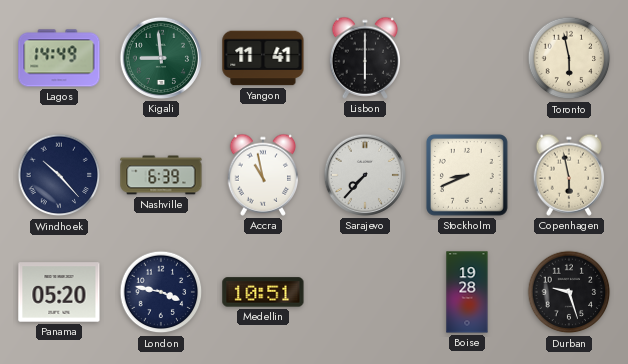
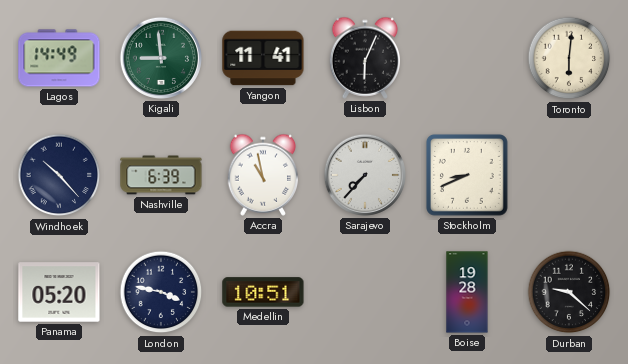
Lisbon: 6:00 -> 6:04 (365, 58)
Toronto: 5:58 -> 6:01 (569, 58)
Copenhagen: 5:58 -> none (569, 175)
Durban: 9:27 -> 9:22 (569, 292)
